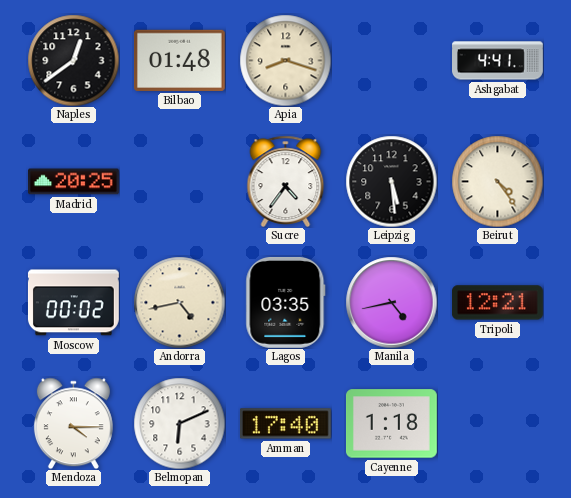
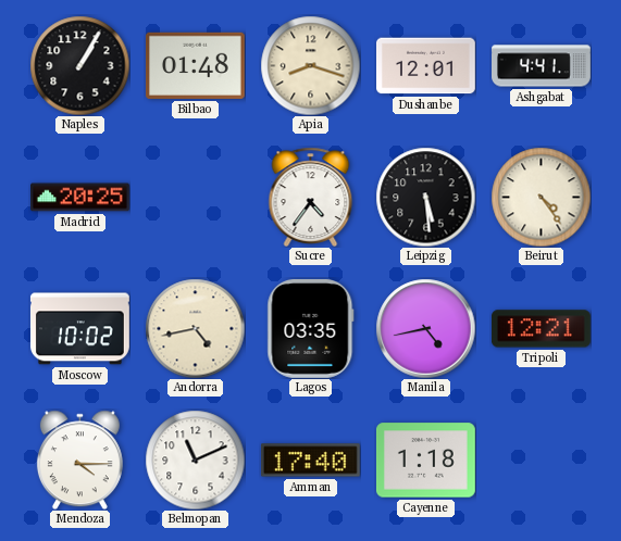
Naples: 12:39 -> 1:05 (79, 65)
Dushanbe: none -> 12:01 (426, 66)
Moscow: 00:02 -> 10:02 (79, 329)
Belmopan: 6:11 -> 11:11 (195, 460)
